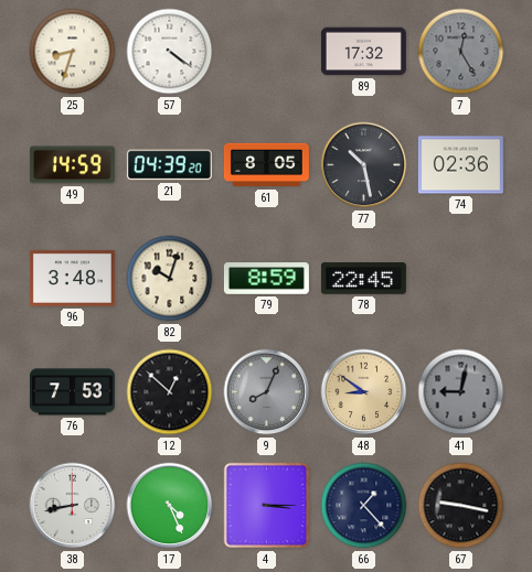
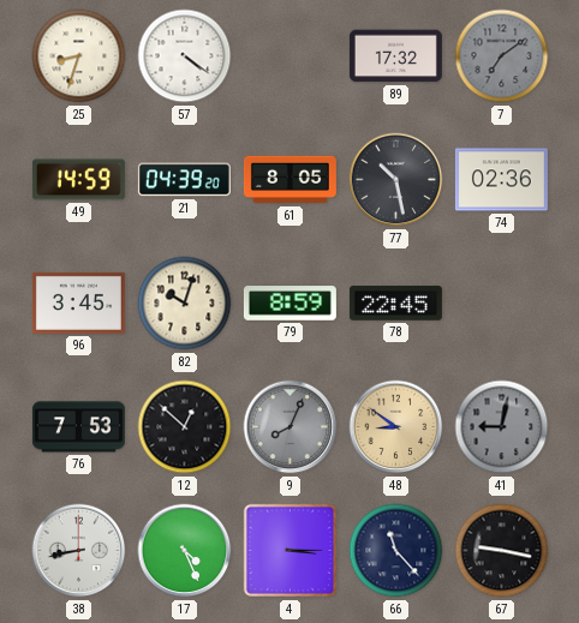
7: 12:25 -> 7:09 (502, 56)
96: 3:48 -> 3:45 (78, 302)
66: 1:23 -> 11:23 (396, 551)
